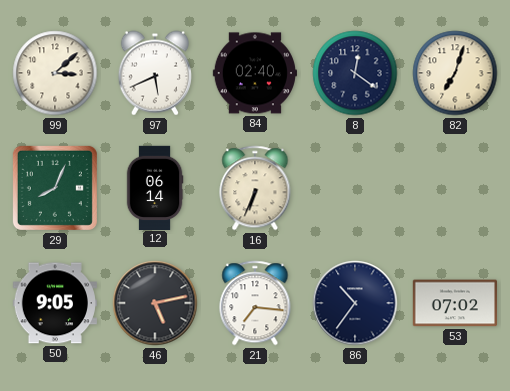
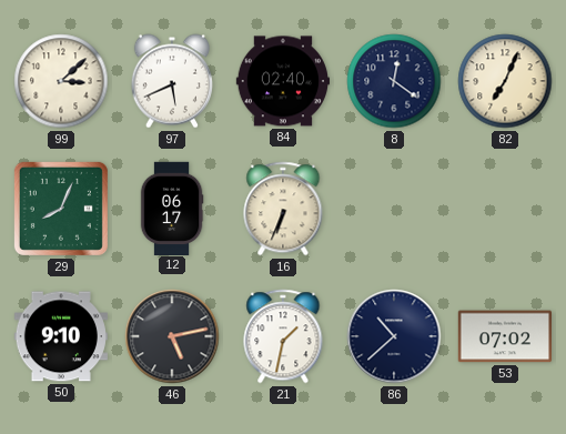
82: 7:03 -> 7:04 (505, 81)
12: 06:14 -> 06:17 (172, 208)
50: 9:05 -> 9:10 (60, 336)
21: 7:16 -> 1:32 (283, 336)
86: 10:36 -> 10:38 (394, 336)
